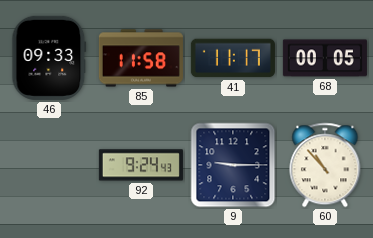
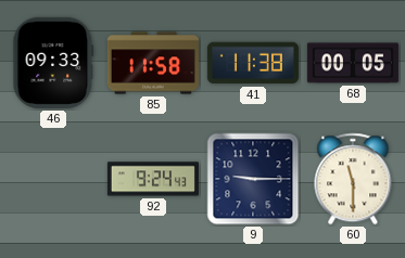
41: 11:17 -> 11:38 (253, 63)
60: 10:53 -> 11:30 (353, 179)
